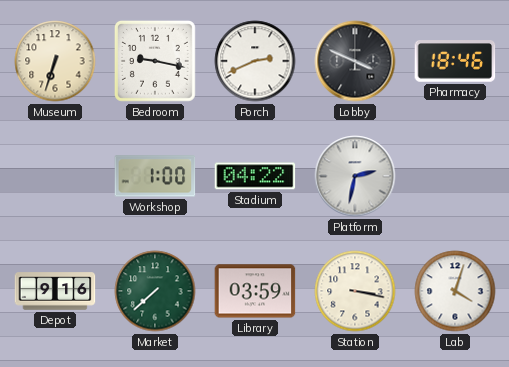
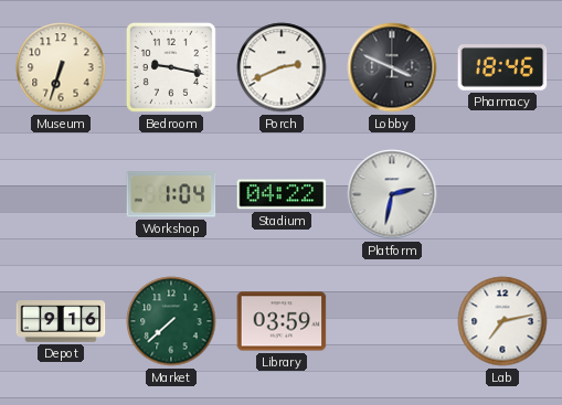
Workshop: 1:00 -> 1:04 (171, 194)
Station: 3:17 -> none (355, 291)
Lab: 4:03 -> 7:13 (502, 321)
